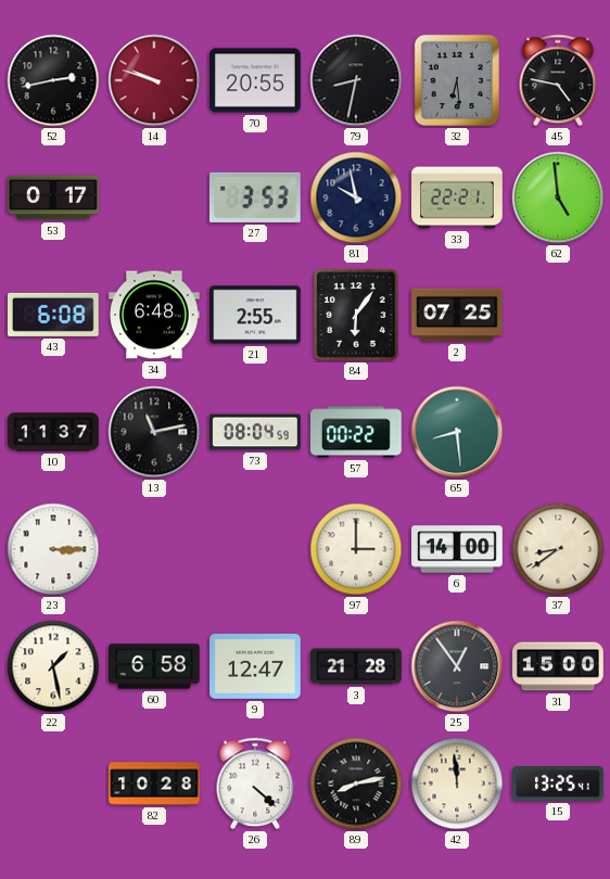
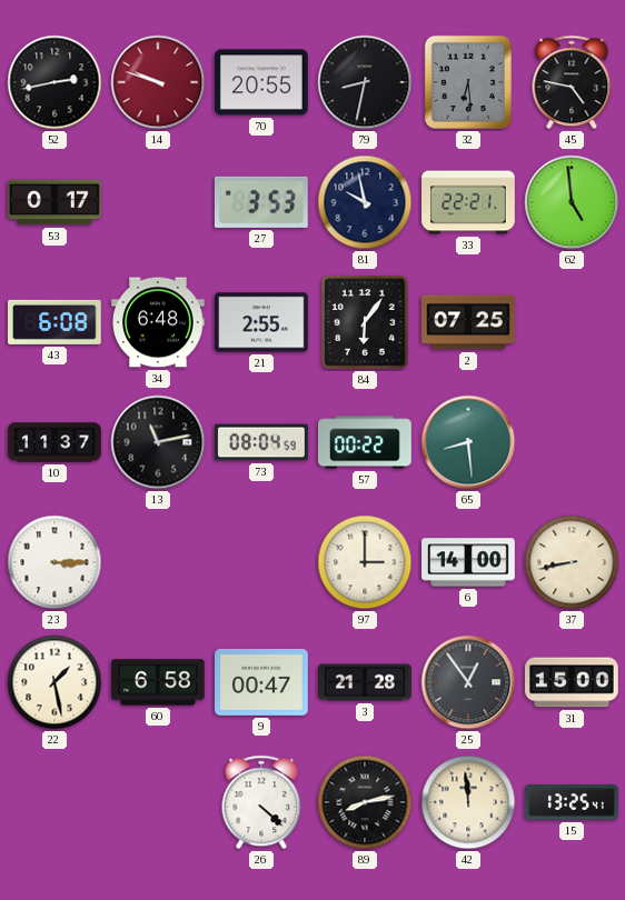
37: 8:39 -> 8:43 (572, 562)
9: 12:47 -> 00:47 (261, 682)
82: 10:28 -> none (154, 784)
